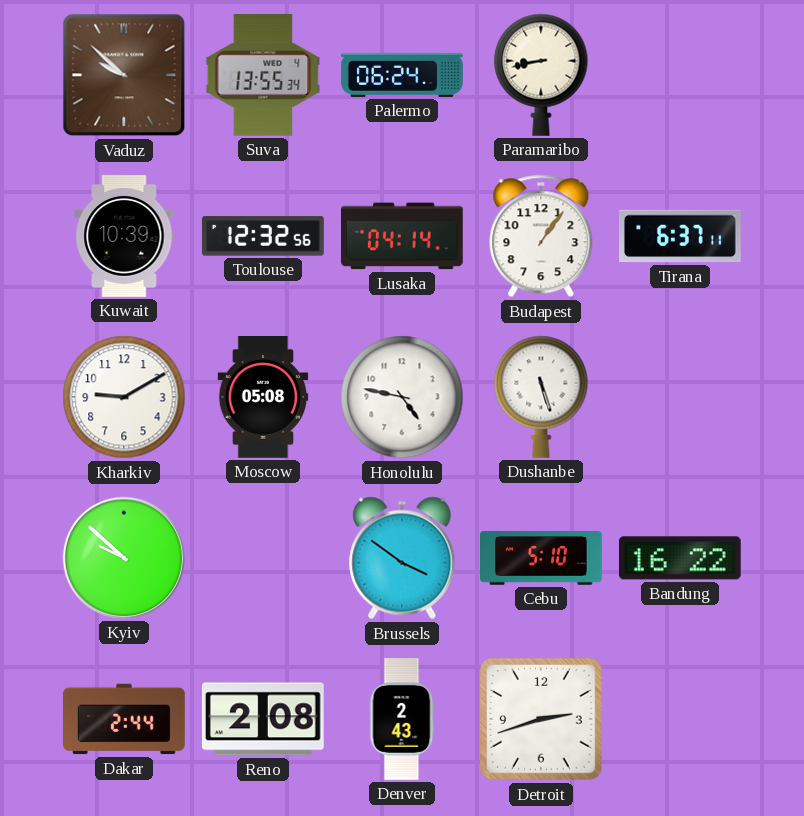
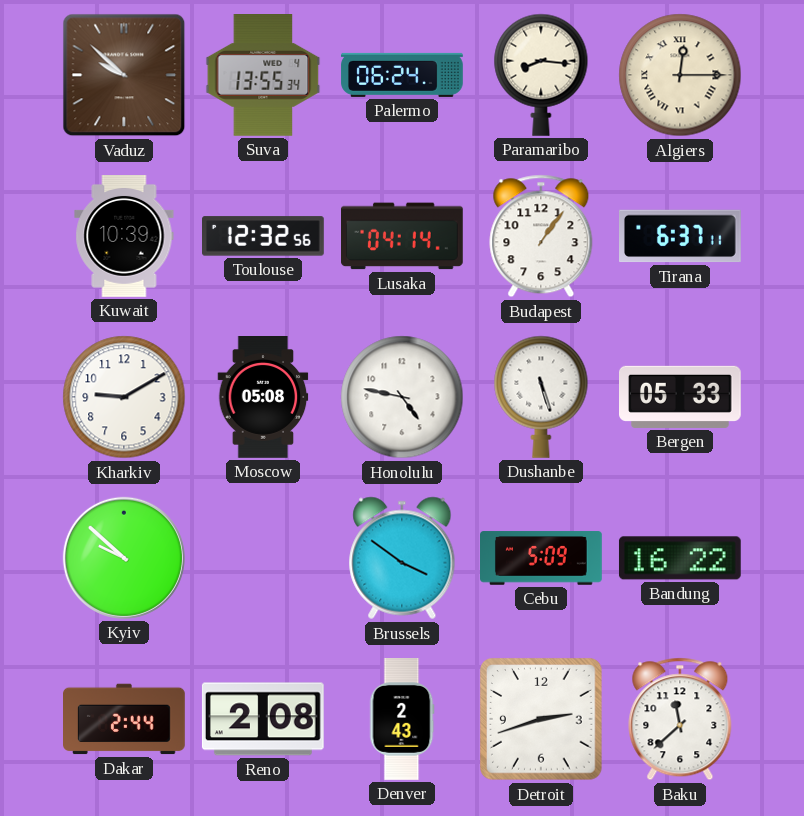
Paramaribo: 8:43 -> 8:16 (541, 75)
Algiers: none -> 12:15 (680, 75)
Bergen: none -> 05:33 (681, 397)
Cebu: 5:10 -> 5:09 (542, 558)
Baku: none -> 11:38 (680, 719)
